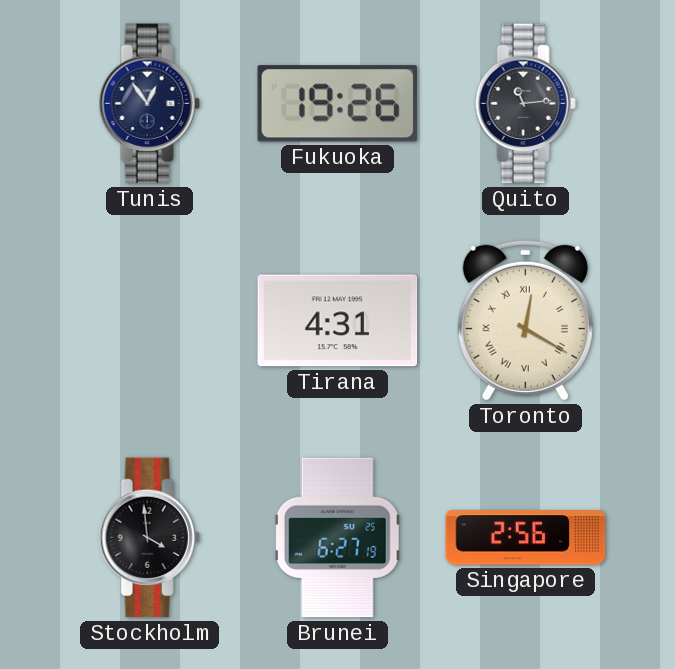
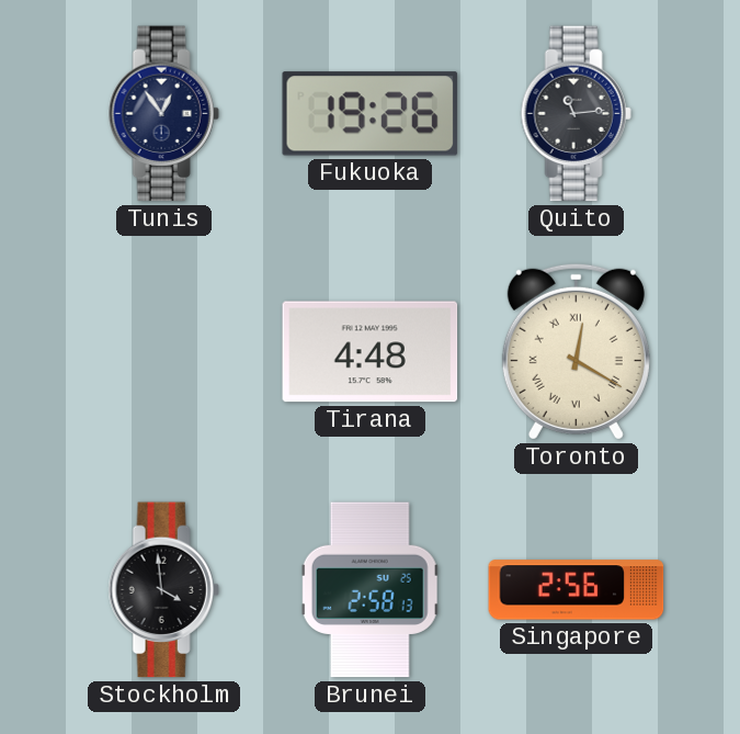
Tirana: 4:31 -> 4:48 (371, 352)
Brunei: 6:27 -> 2:58 (371, 590)
